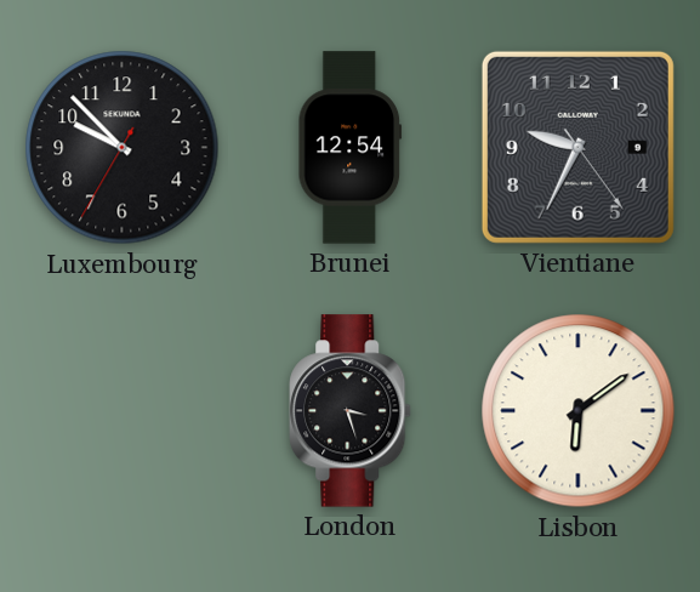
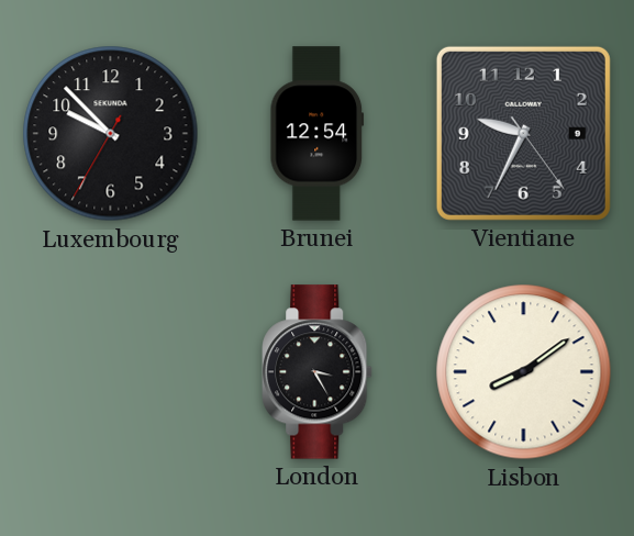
London: 3:27 -> 3:25 (318, 372)
Lisbon: 6:09 -> 8:09 (524, 372)
